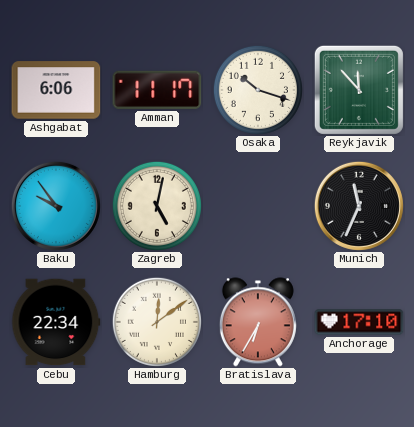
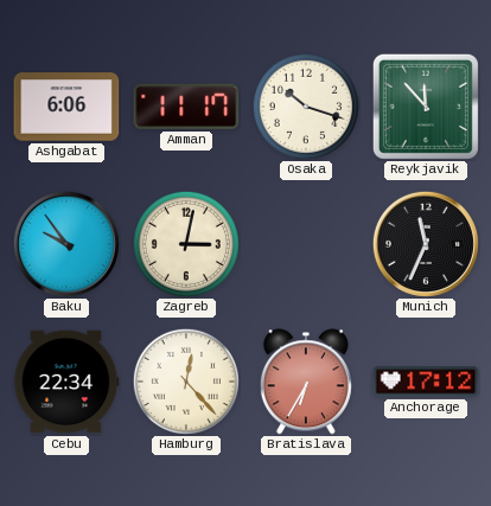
Zagreb: 5:02 -> 3:02 (186, 244)
Hamburg: 12:09 -> 12:23 (186, 382)
Anchorage: 17:10 -> 17:12 (426, 382)
